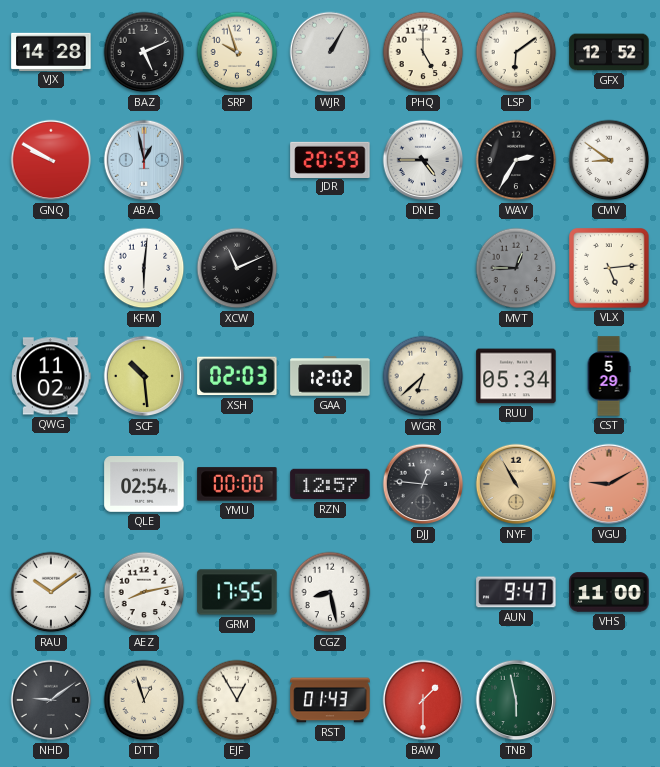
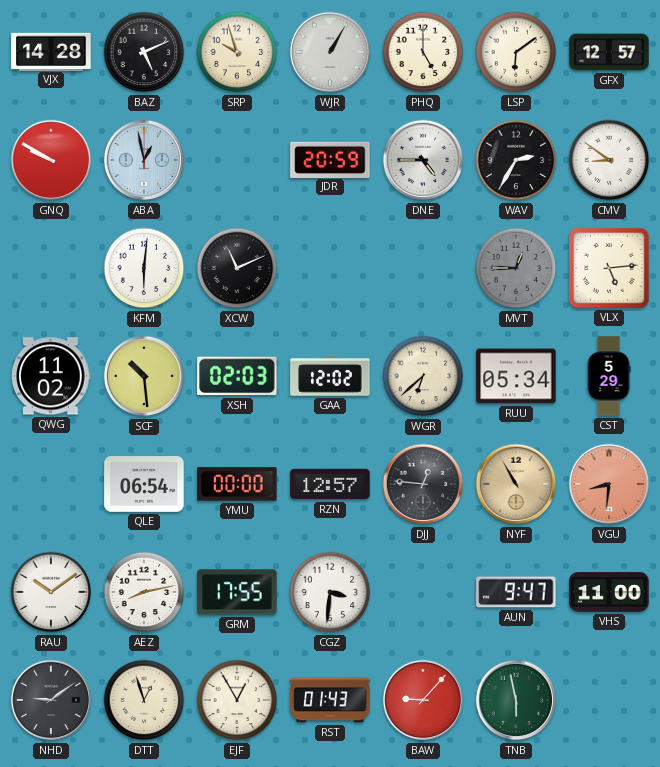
GFX: 12:52 -> 12:57 (609, 52)
QLE: 02:54 -> 06:54 (144, 485)
VGU: 9:10 -> 8:31 (609, 484)
CGZ: 8:28 -> 3:31 (330, 592)
BAW: 1:30 -> 9:07 (423, 700)
